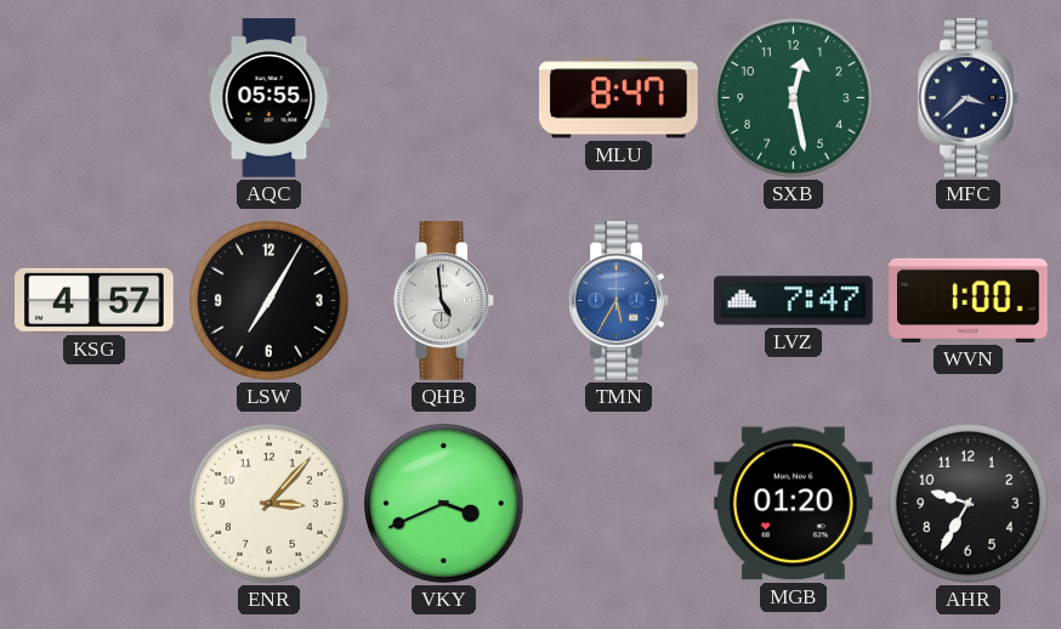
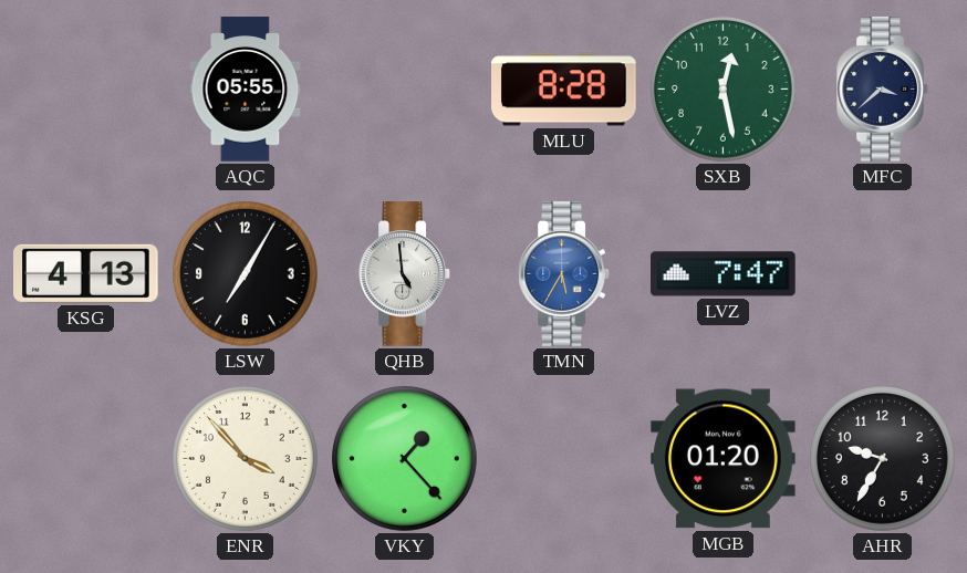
MLU: 8:47 -> 8:28 (564, 90)
KSG: 4:57 -> 4:13 (86, 273)
WVN: 1:00 -> none (969, 300)
ENR: 3:07 -> 3:53 (245, 458)
VKY: 3:41 -> 1:23 (404, 458)
